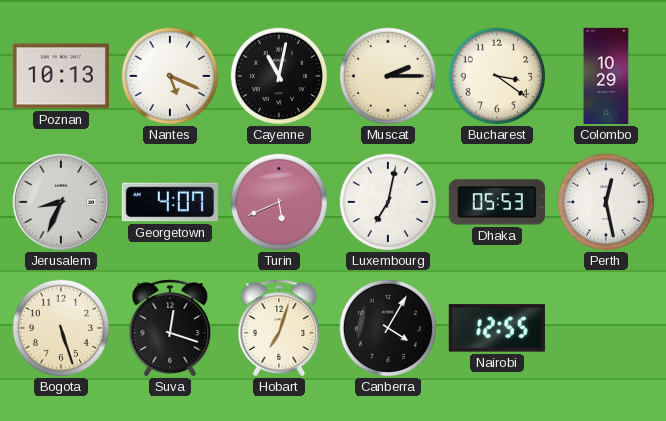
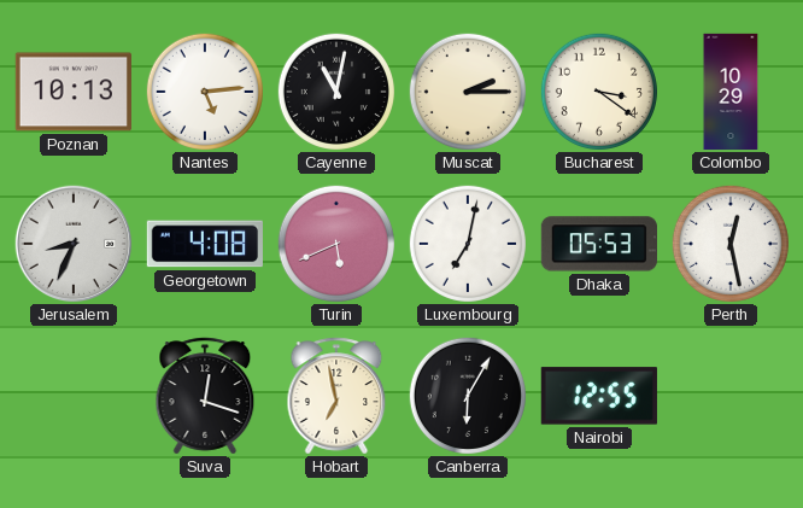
Nantes: 5:19 -> 5:14 (204, 90)
Georgetown: 4:07 -> 4:08 (205, 244)
Bogota: 5:27 -> none (60, 327)
Hobart: 7:03 -> 6:58 (336, 396)
Canberra: 4:05 -> 6:05 (467, 395)
